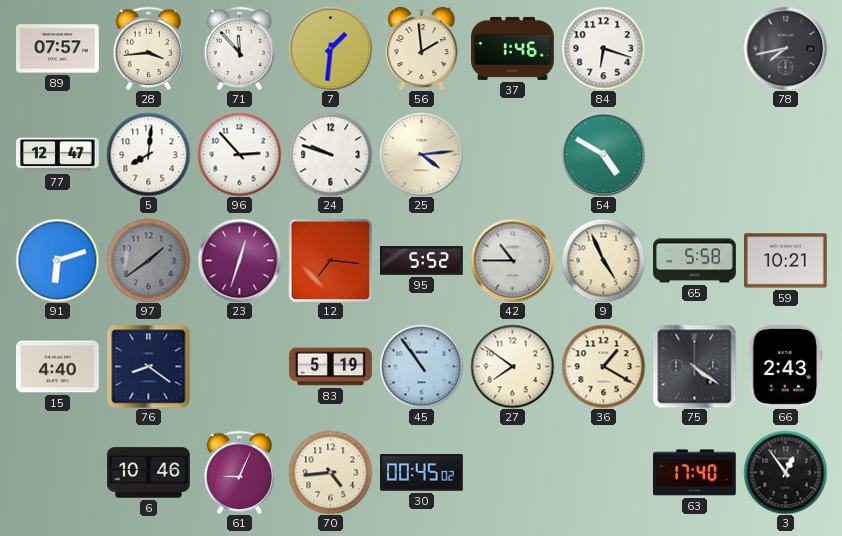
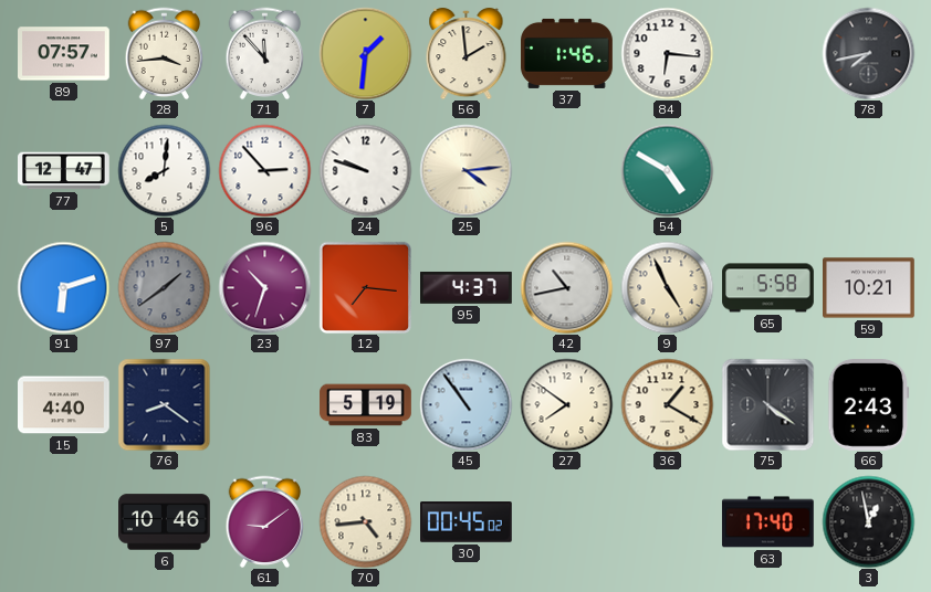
84: 6:18 -> 6:16 (667, 53)
23: 12:33 -> 10:33 (264, 287)
95: 5:52 -> 4:37 (467, 287)
42: 10:45 -> 10:43 (566, 287)
61: 9:04 -> 9:09 (265, 521)
3: 12:54 -> 12:58 (868, 521)
